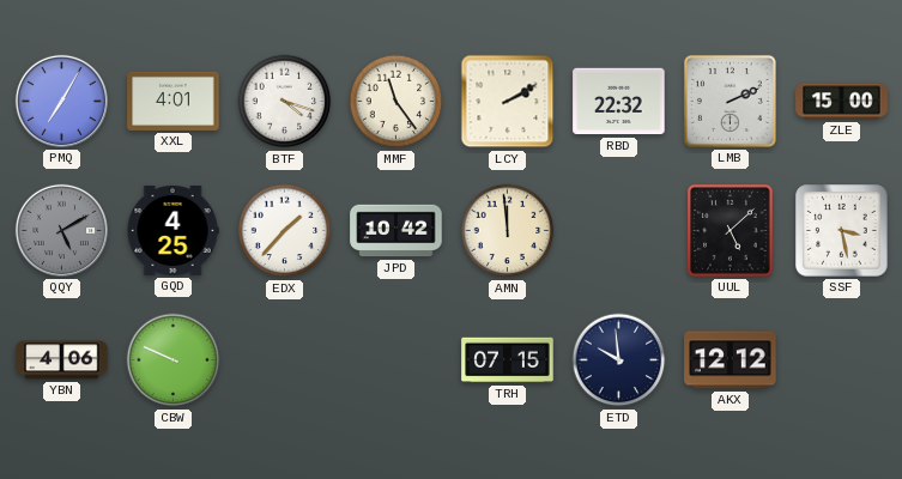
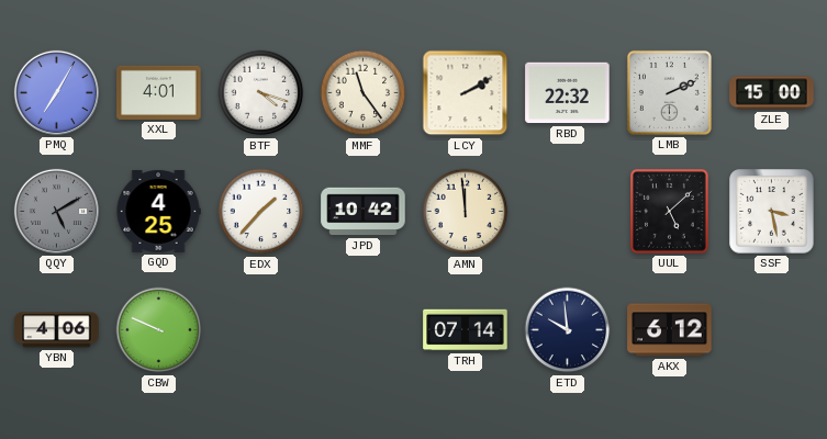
TRH: 07:15 -> 07:14 (466, 330)
AKX: 12:12 -> 6:12 (670, 330)
